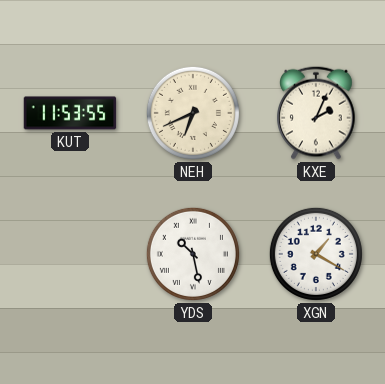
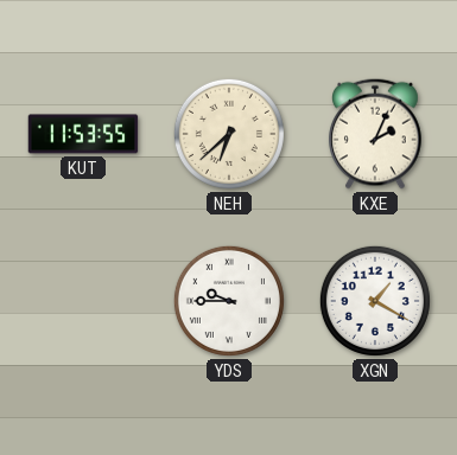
NEH: 6:41 -> 6:38 (229, 134)
YDS: 10:28 -> 9:45 (229, 301)
